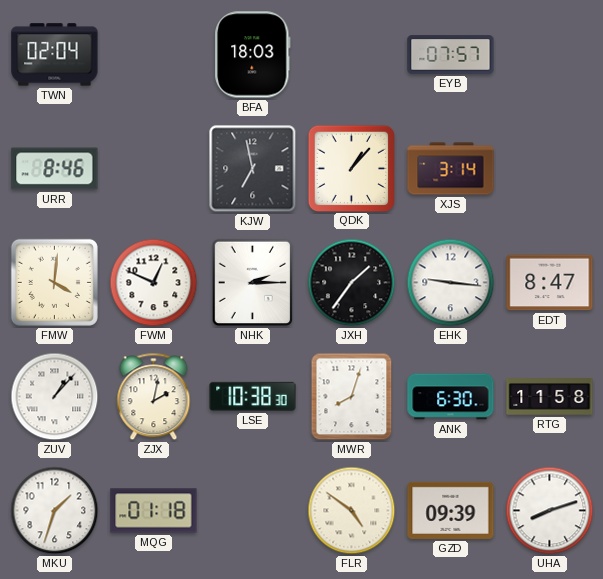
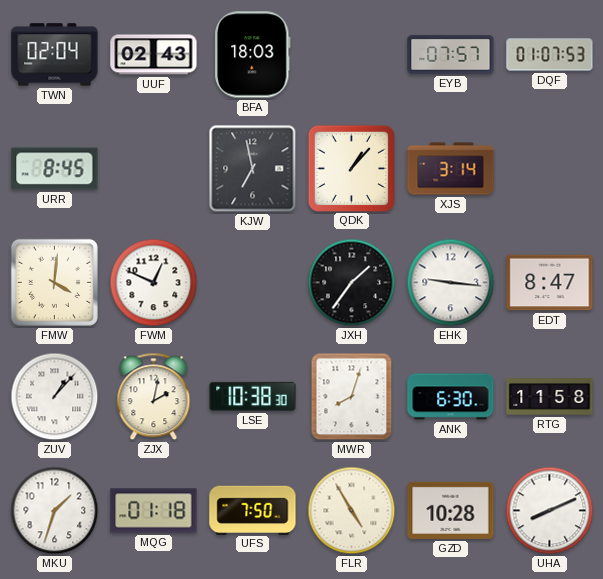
UUF: none -> 02:43 (154, 55)
DQF: none -> 01:07 (550, 55)
URR: 8:46 -> 8:45 (55, 169)
NHK: 2:15 -> none (253, 283)
UFS: none -> 7:50 (253, 510)
FLR: 4:51 -> 4:55 (352, 511)
GZD: 09:39 -> 10:28 (451, 510)
UHA: 8:12 -> 8:11 (550, 511)
